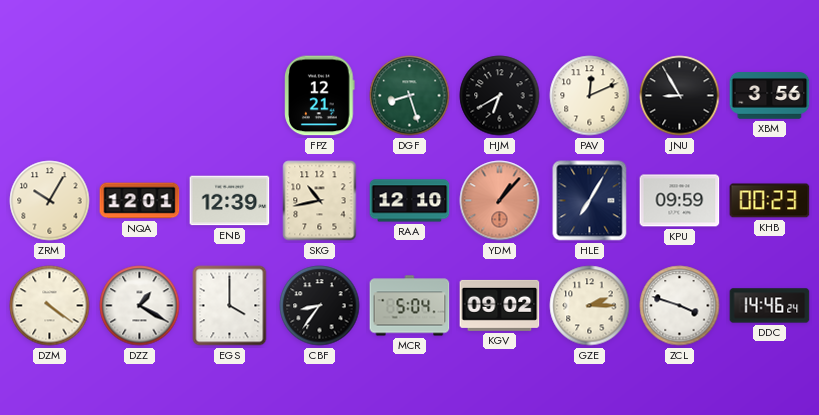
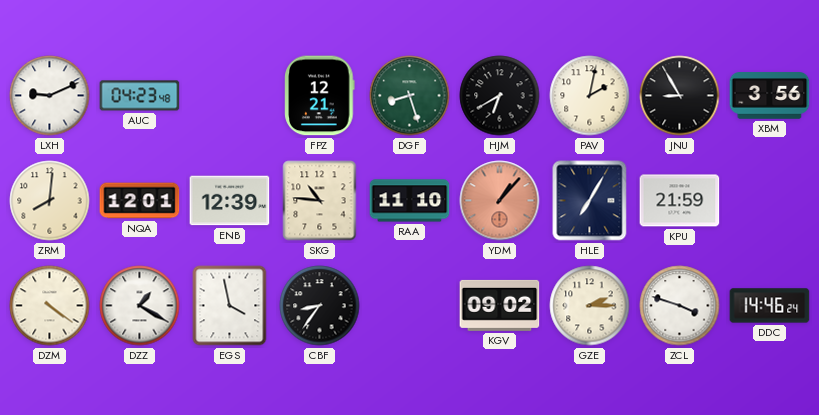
LXH: none -> 9:11 (50, 96)
AUC: none -> 04:23 (140, 96)
PAV: 12:11 -> 2:02 (590, 96)
ZRM: 10:05 -> 8:01 (50, 201)
SKG: 10:43 -> 10:46 (320, 201)
RAA: 12:10 -> 11:10 (410, 201)
KPU: 09:59 -> 21:59 (680, 201)
KHB: 00:23 -> none (770, 201)
EGS: 4:00 -> 3:58 (230, 306)
MCR: 5:04 -> none (410, 306)
